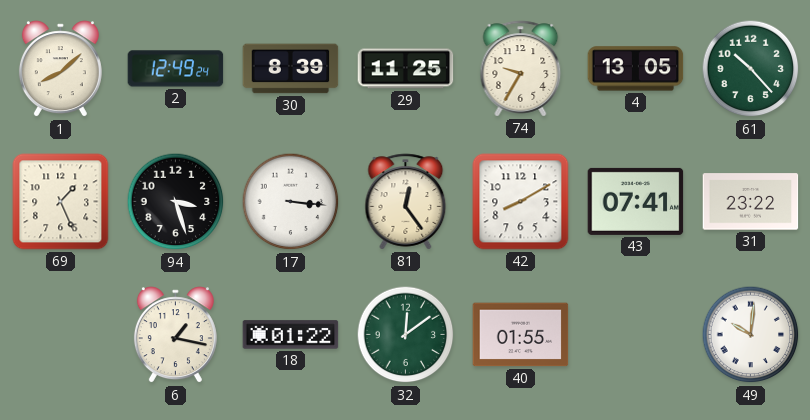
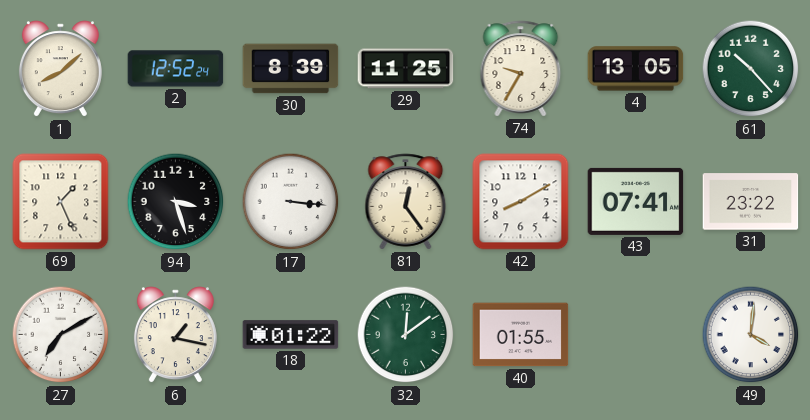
2: 12:49 -> 12:52 (176, 69)
27: none -> 7:10 (61, 335)
49: 10:01 -> 4:01 (751, 335)
